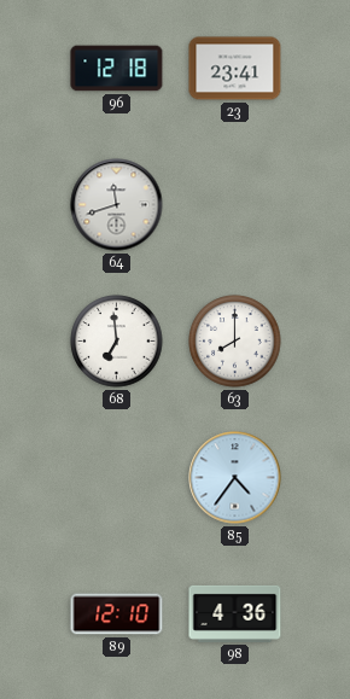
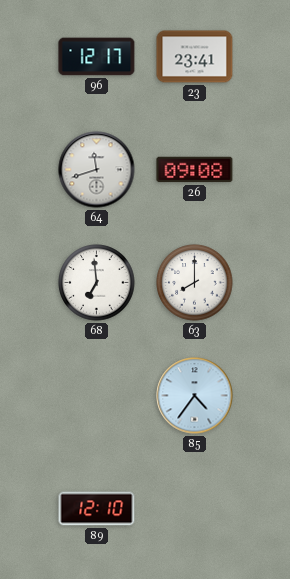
96: 12:18 -> 12:17 (97, 57)
26: none -> 09:08 (195, 170)
98: 4:36 -> none (235, 613)
